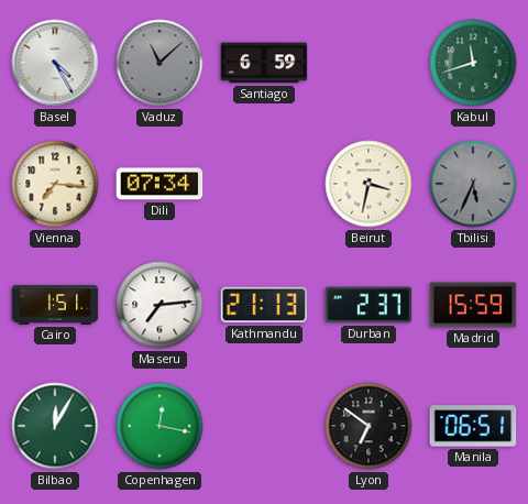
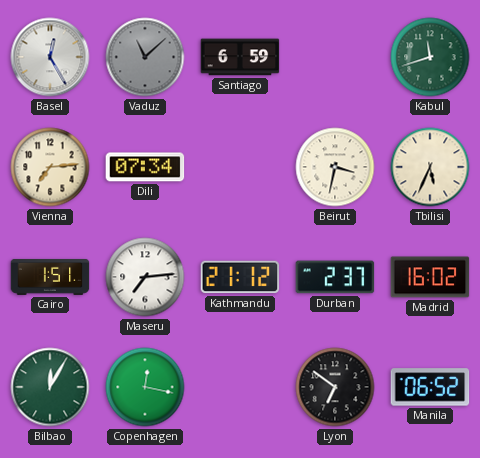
Basel: 4:25 -> 12:25 (50, 57)
Vienna: 7:16 -> 7:14 (50, 167)
Tbilisi dial: grey -> cream (430, 167)
Kathmandu: 21:13 -> 21:12 (240, 277)
Madrid: 15:59 -> 16:02 (430, 277)
Manila: 06:51 -> 06:52 (430, 387)
